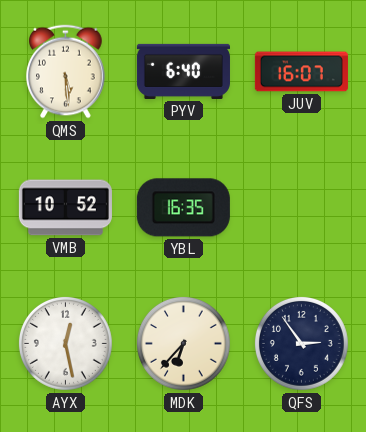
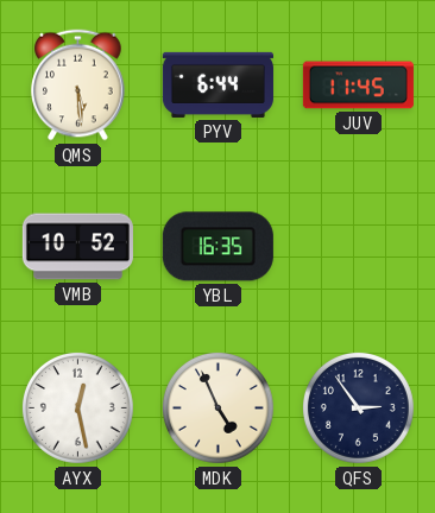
PYV: 6:40 -> 6:44 (218, 84)
JUV: 16:07 -> 11:45 (358, 85)
MDK: 6:37 -> 4:56 (218, 407)
